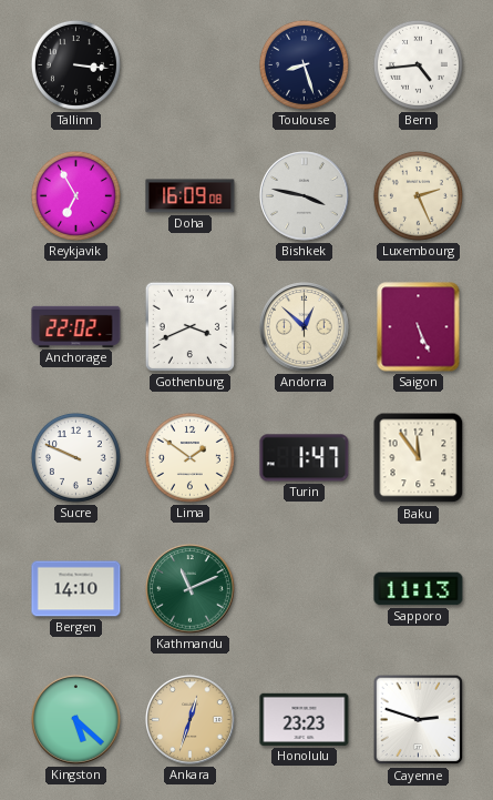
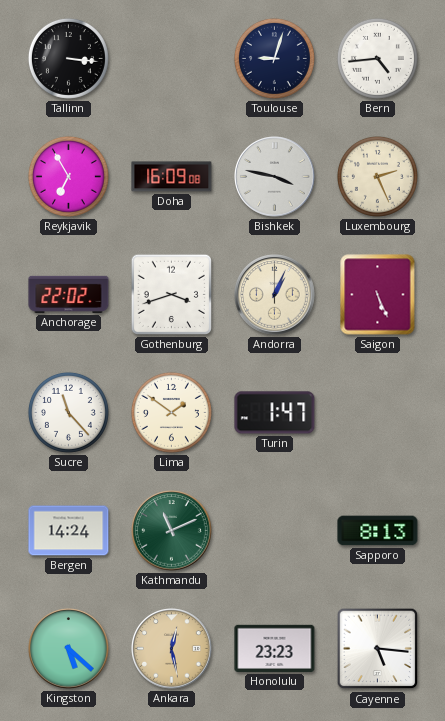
Toulouse: 8:27 -> 9:03 (274, 58)
Gothenburg: 3:41 -> 3:42 (171, 294)
Andorra: 12:52 -> 1:04 (275, 295)
Sucre: 9:49 -> 11:23 (68, 412)
Baku: 11:54 -> none (419, 458)
Bergen: 14:10 -> 14:24 (69, 531)
Sapporo: 11:13 -> 8:13 (378, 531)
Ankara: 12:33 -> 12:28 (172, 649)
Cayenne: 2:48 -> 5:16 (378, 649)
